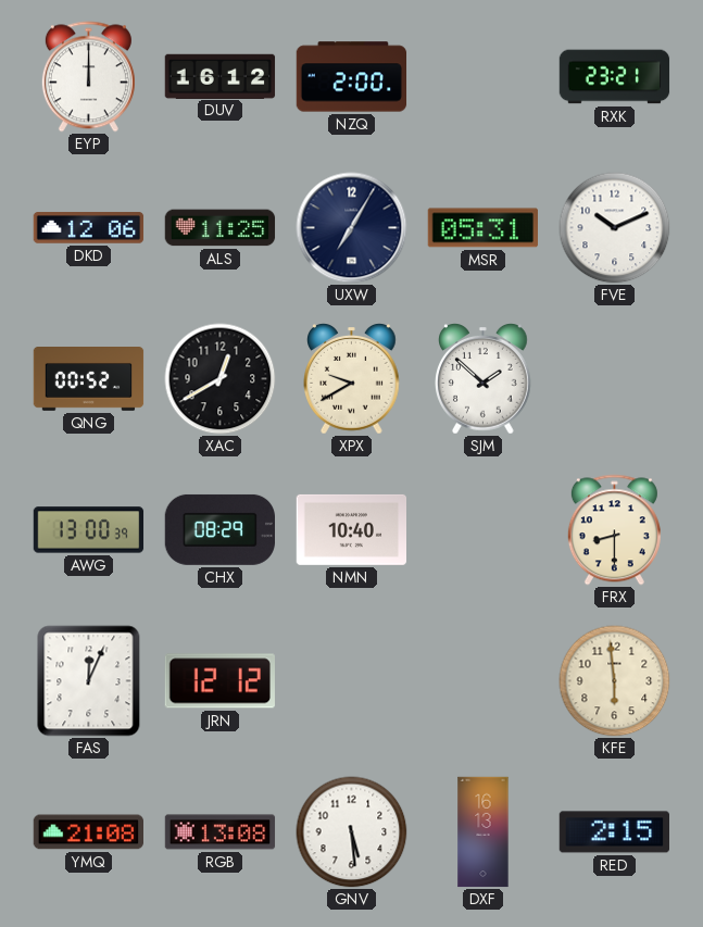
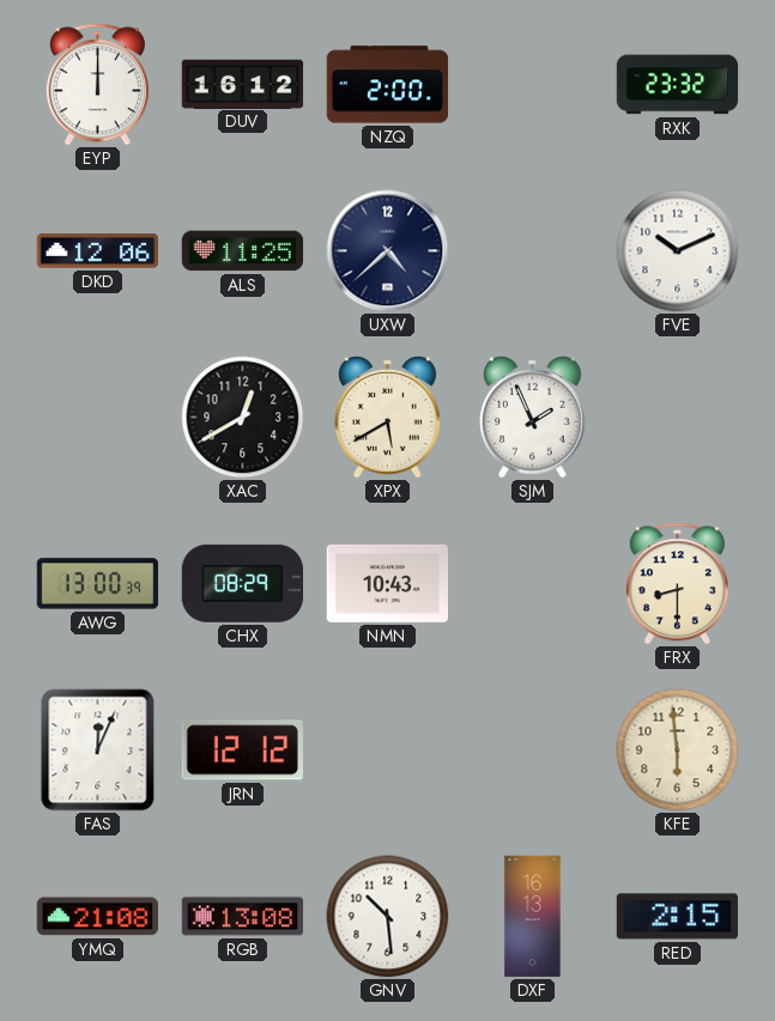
RXK: 23:21 -> 23:32 (678, 85)
UXW: 7:05 -> 4:38 (388, 251)
MSR: 05:31 -> none (482, 228)
QNG: 00:52 -> none (89, 379)
XPX: 9:40 -> 5:40 (388, 418)
SJM: 1:52 -> 1:56 (533, 418)
NMN: 10:40 -> 10:43 (388, 583)
GNV: 5:29 -> 10:29 (388, 917)
